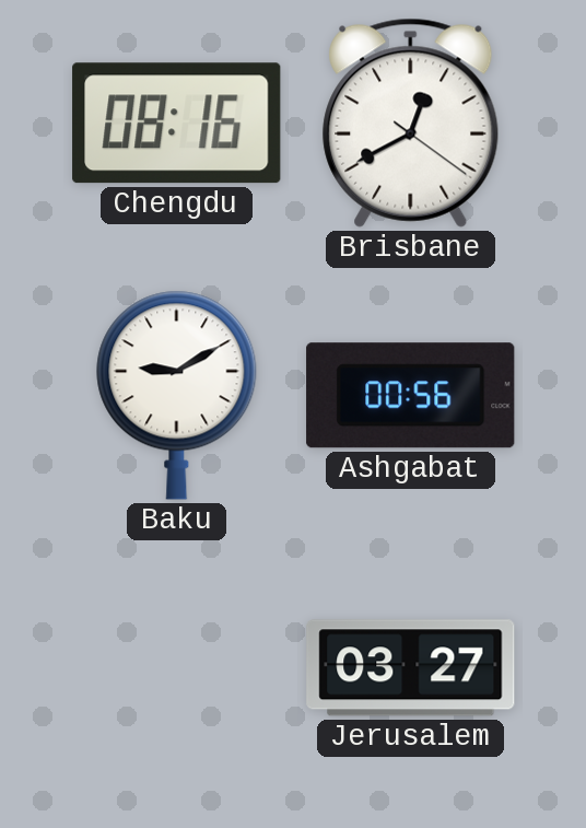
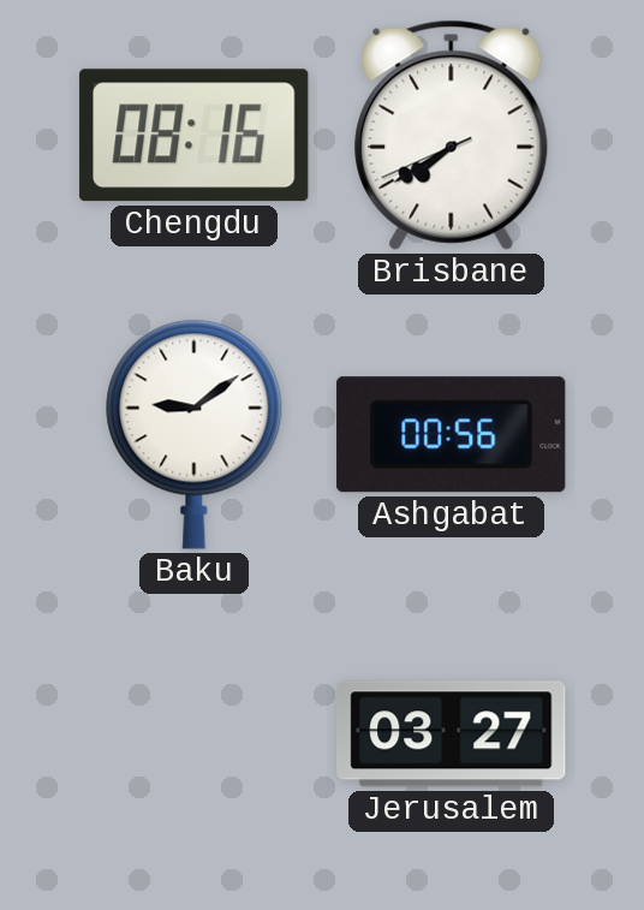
Brisbane: 12:40 -> 7:39 (452, 135)
Baku: 9:10 -> 9:09 (195, 434)
